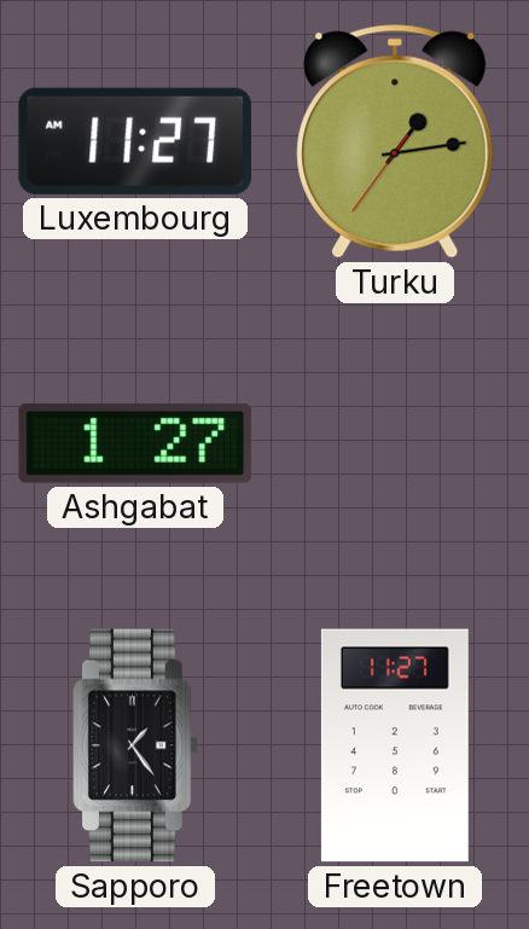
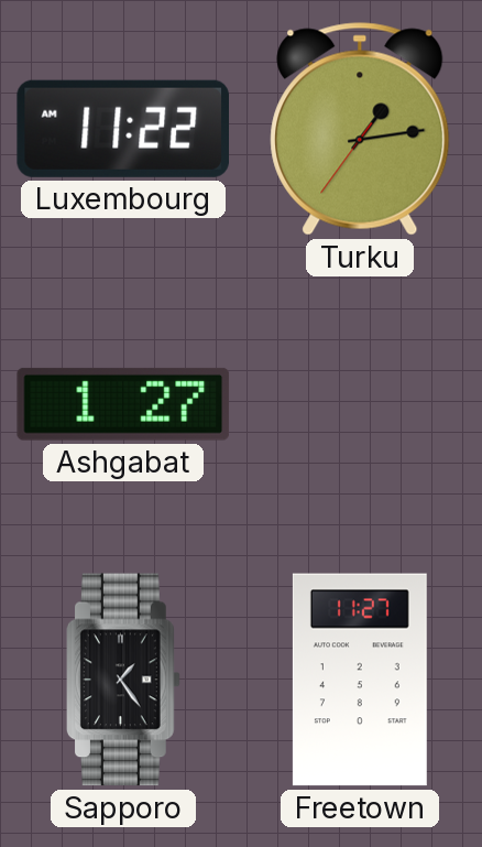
Luxembourg: 11:27 -> 11:22 (122, 129)
